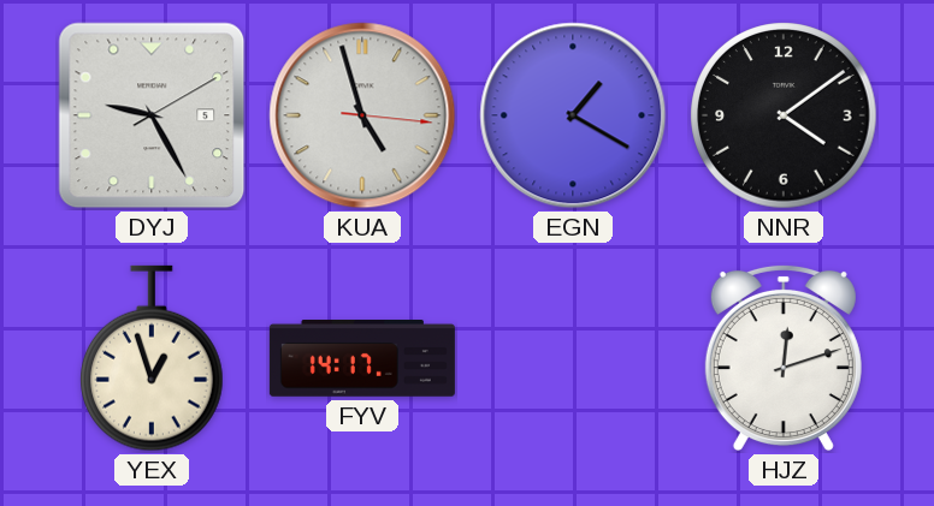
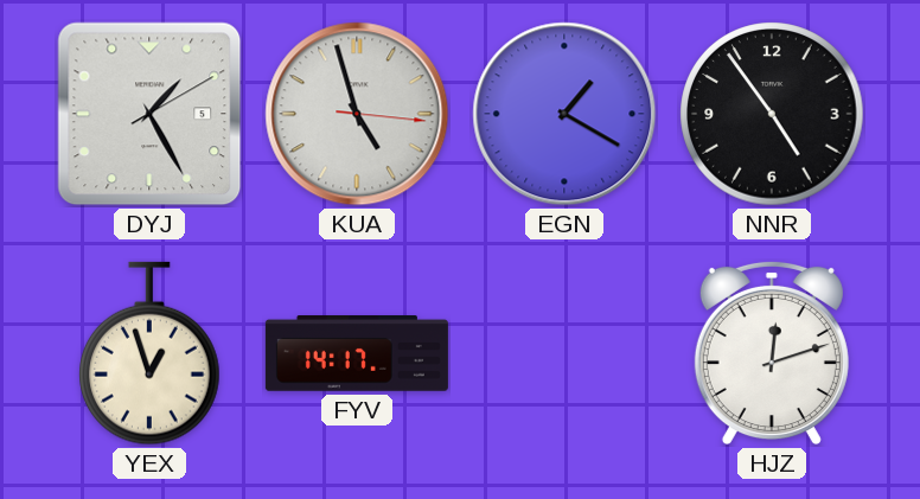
DYJ: 9:25 -> 1:25 (149, 114)
NNR: 4:09 -> 4:54 (772, 114)
